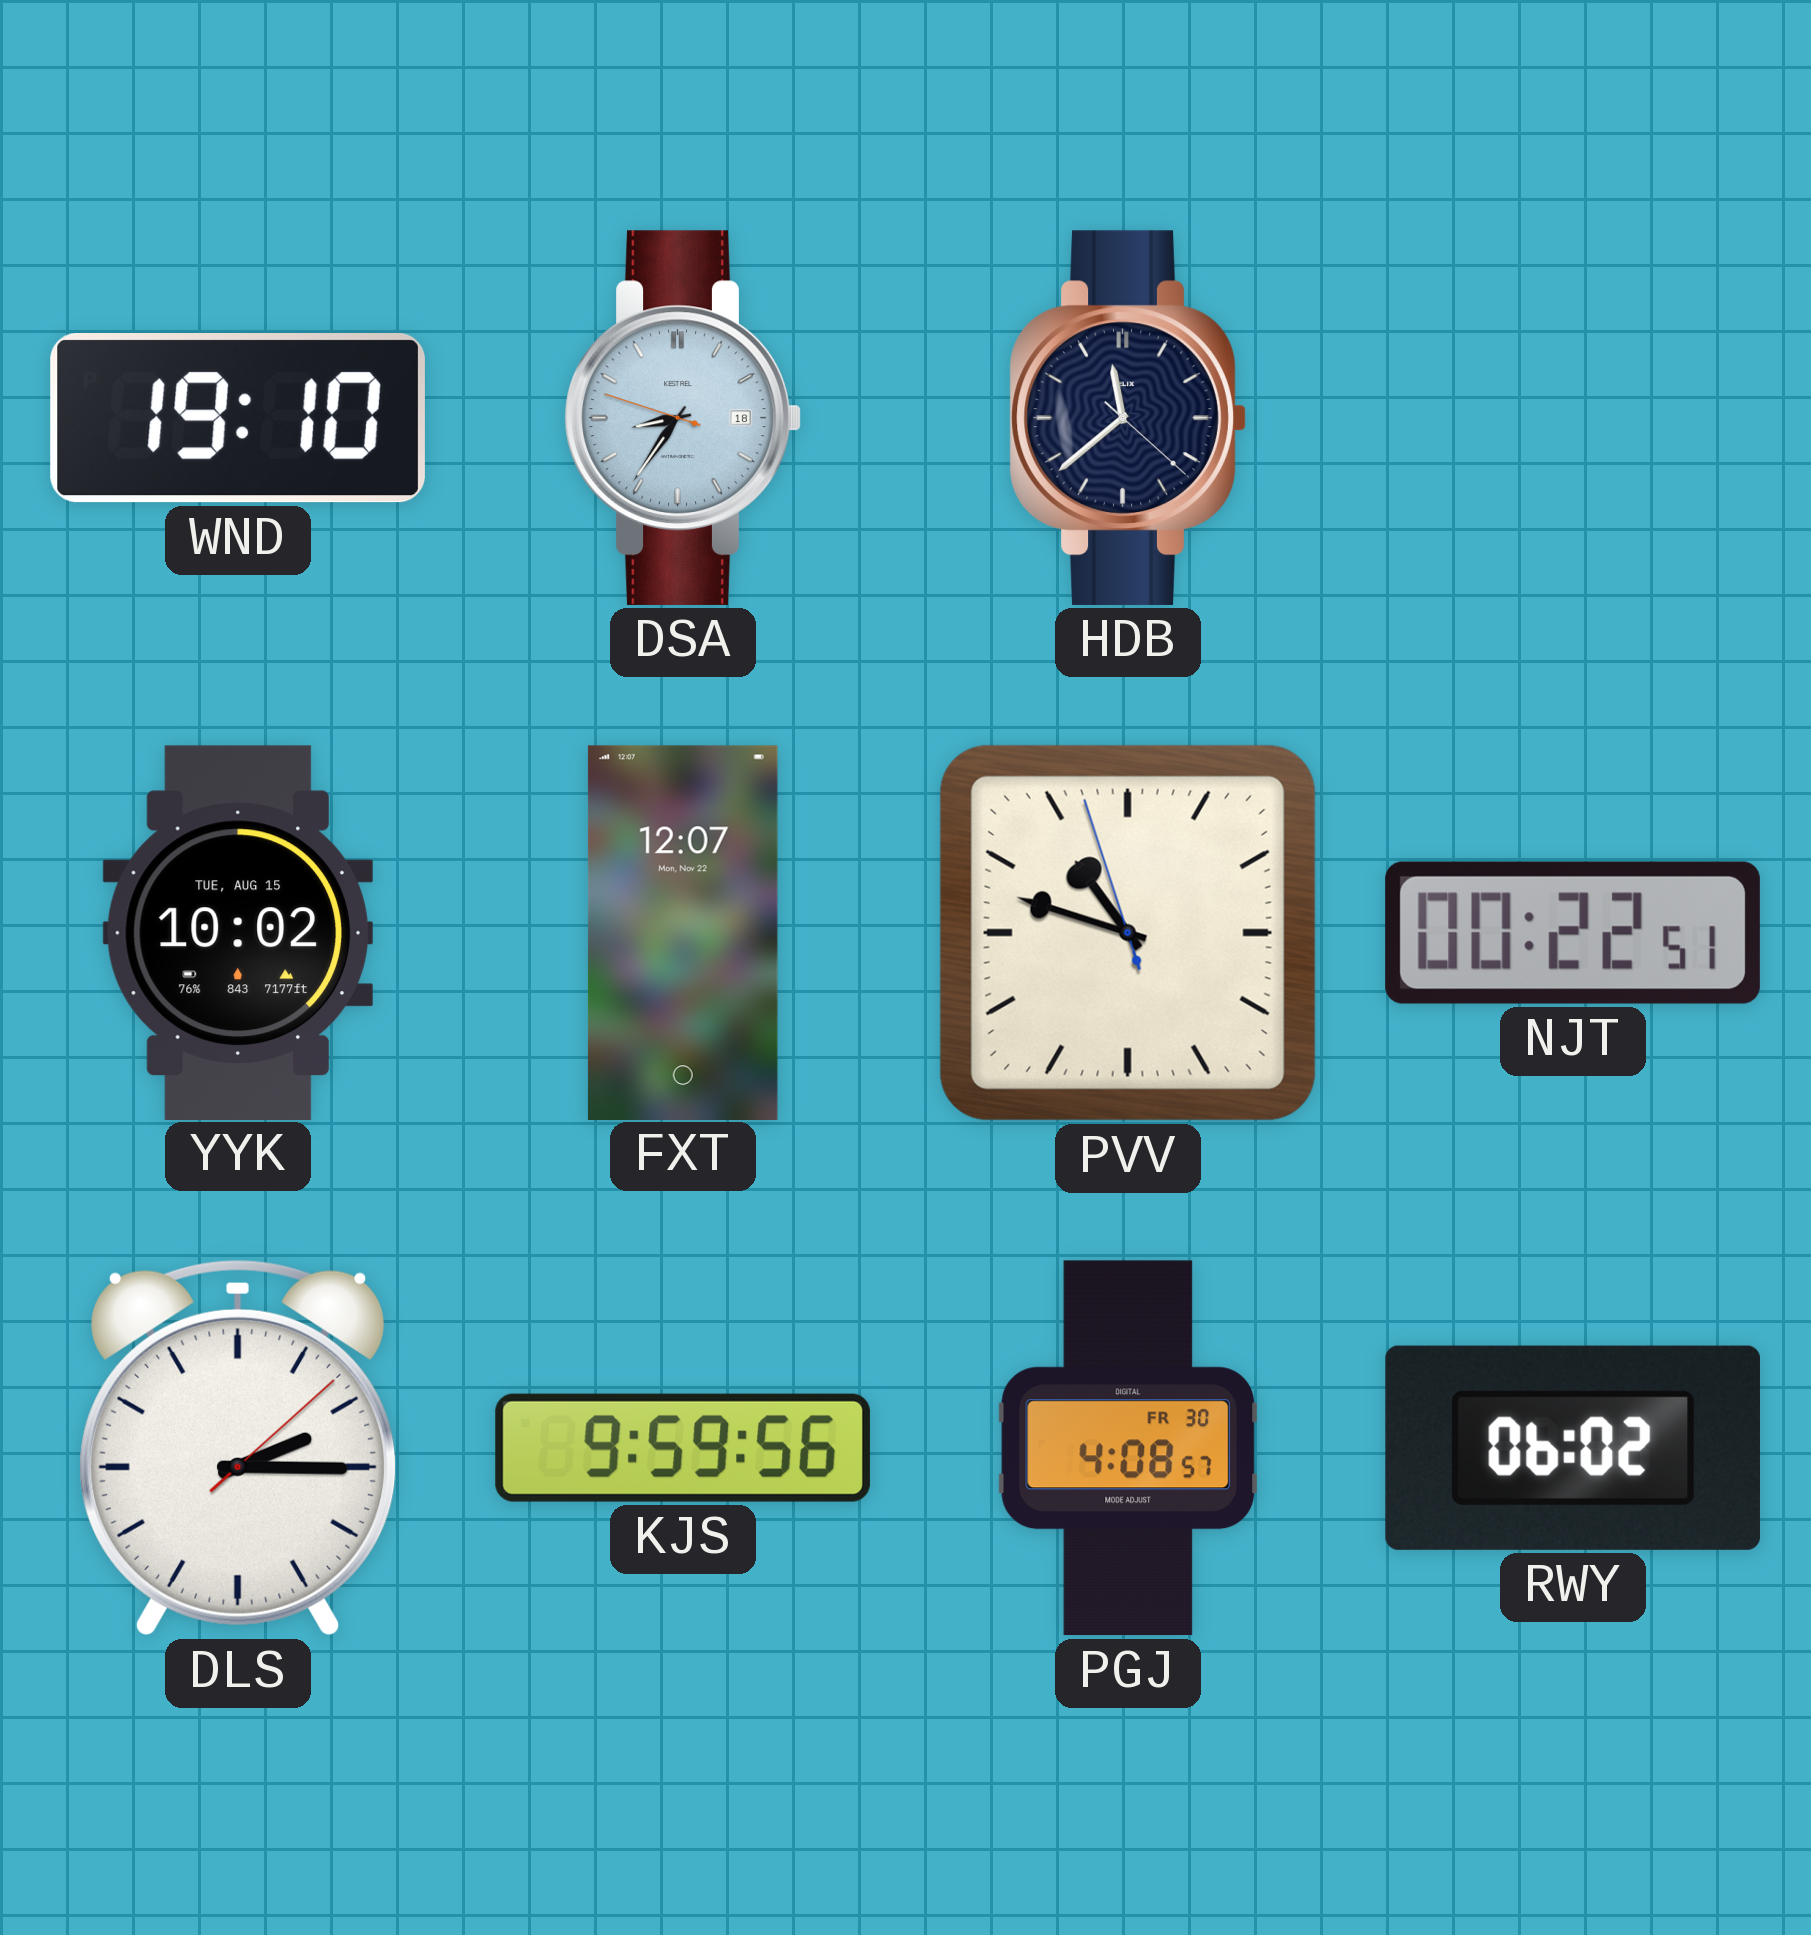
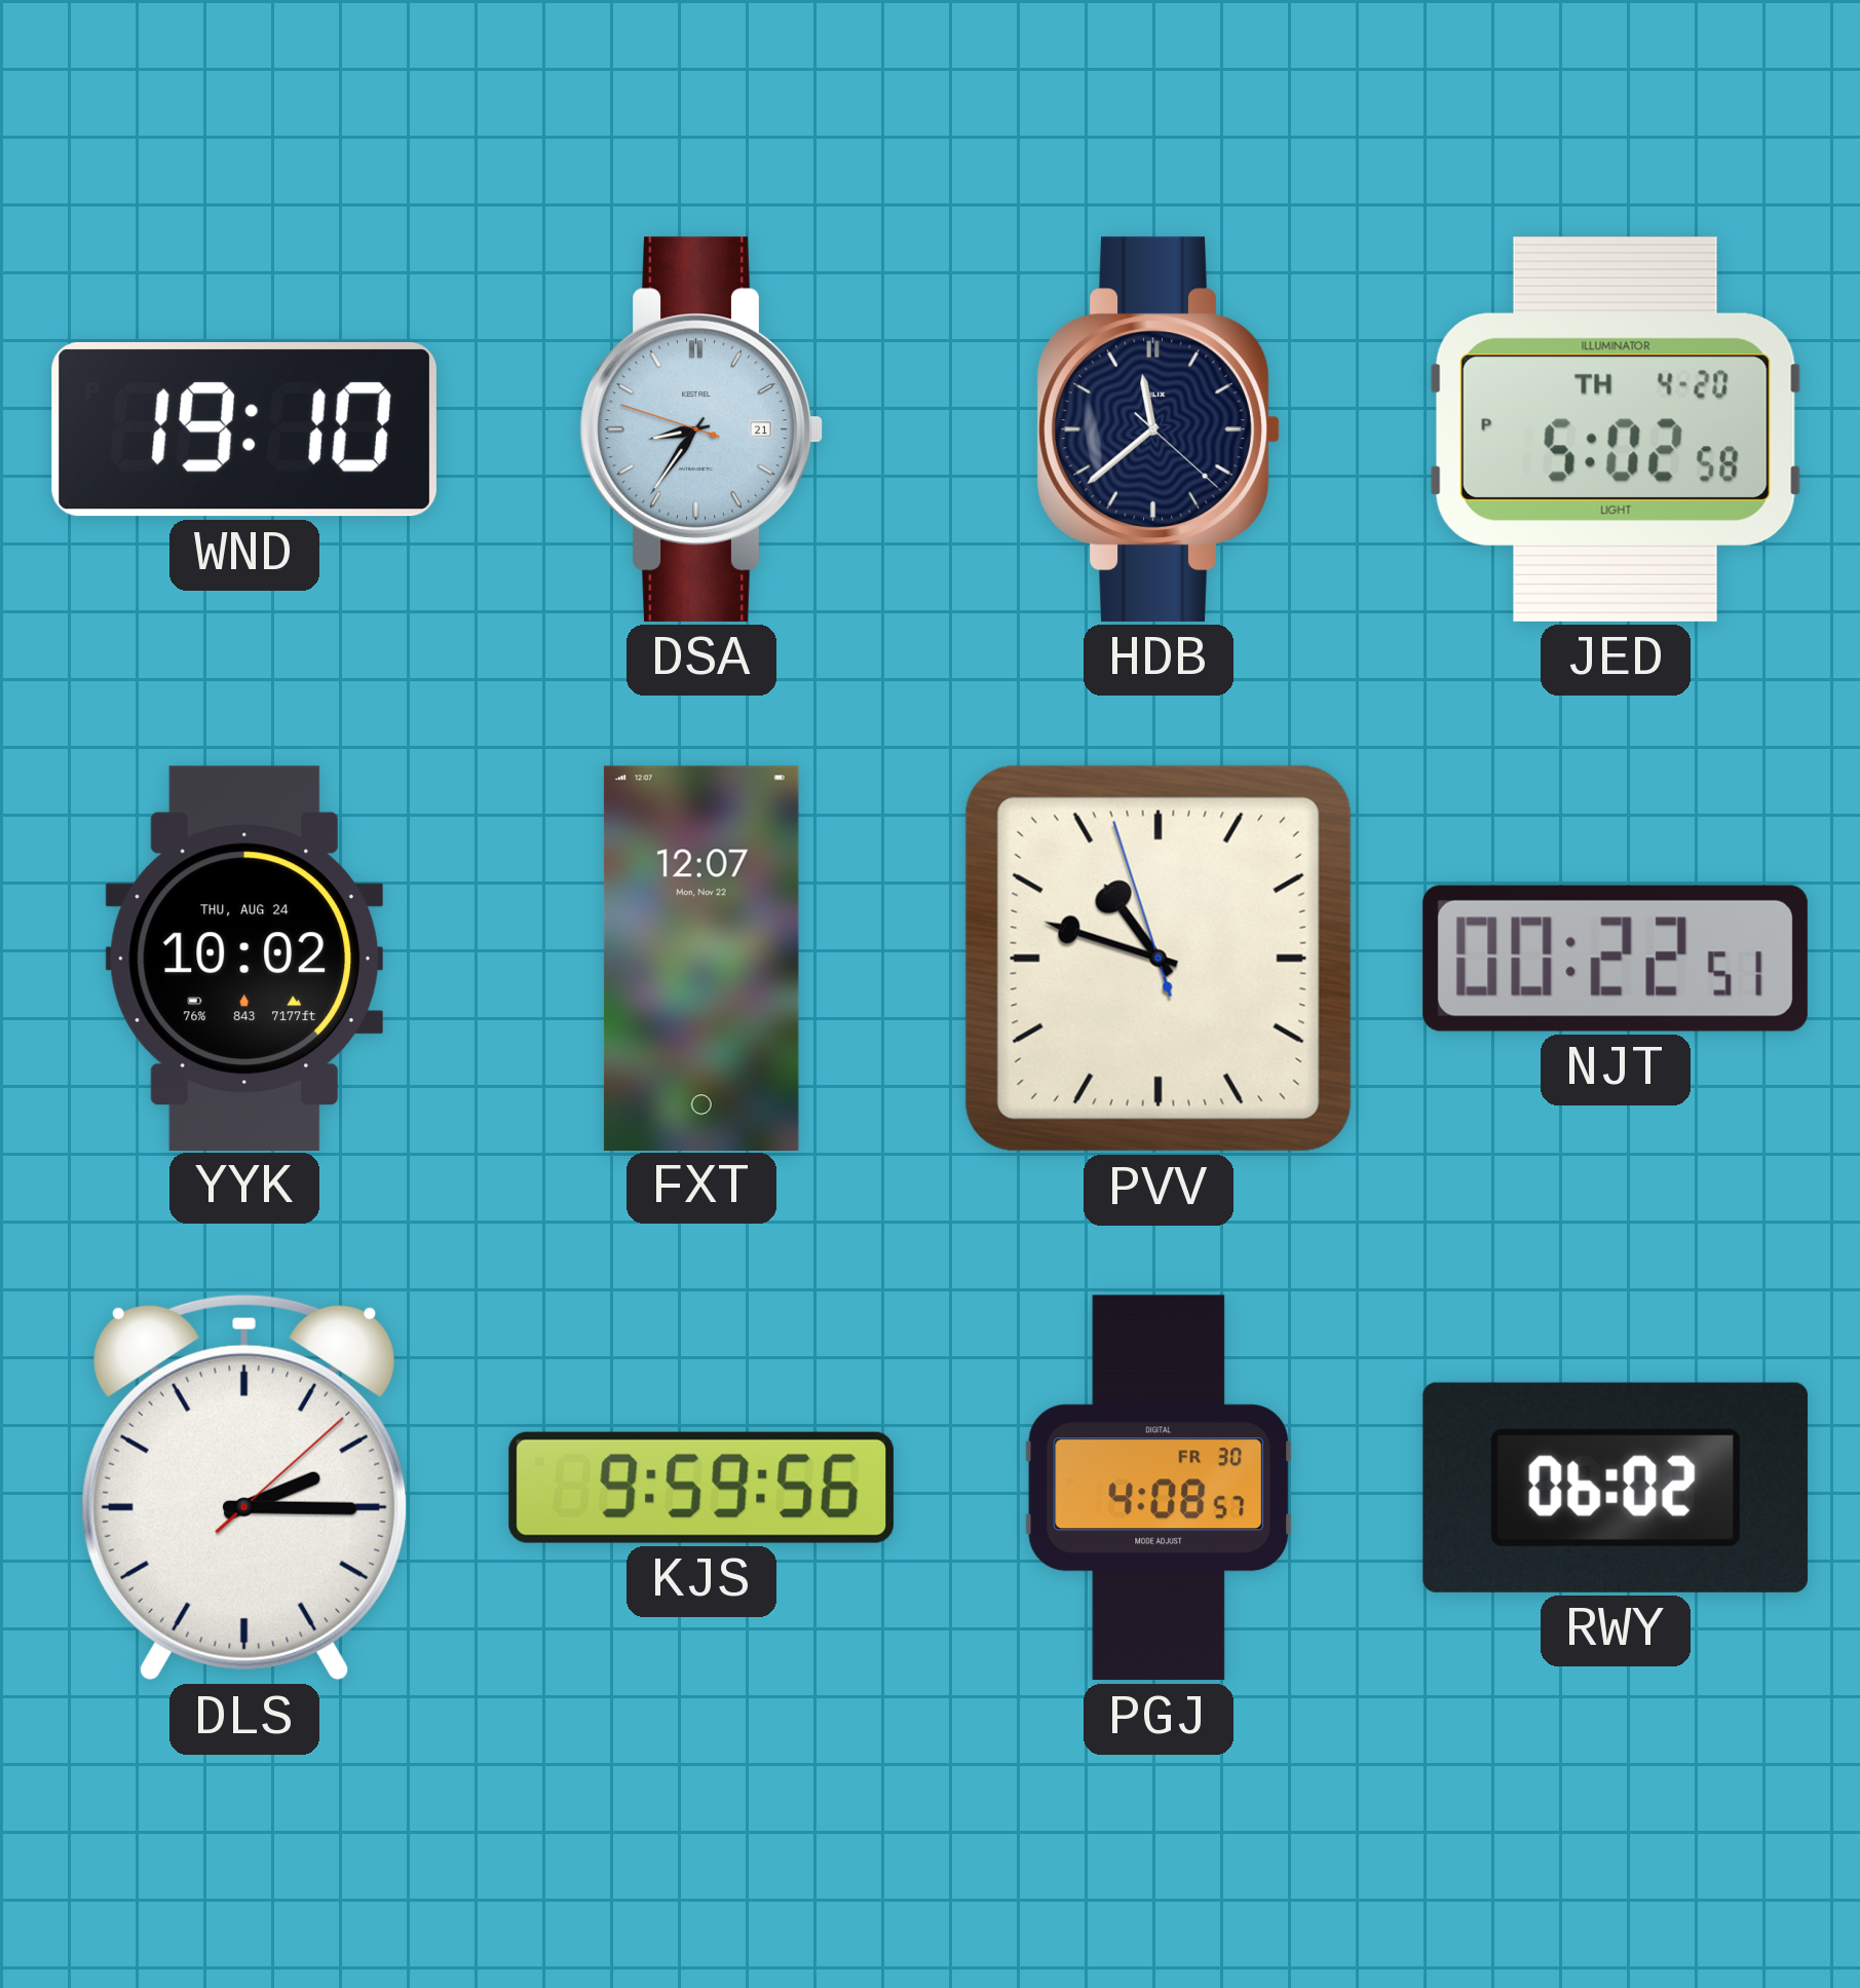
DSA date: 18 -> 21 (701, 429)
JED: none -> 5:02 (1616, 429)
YYK date: TUE, AUG 15 -> THU, AUG 24 (244, 958)
